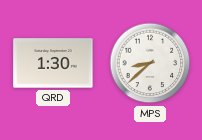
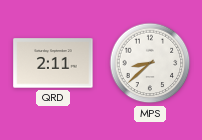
QRD: 1:30 -> 2:11 (53, 63)
